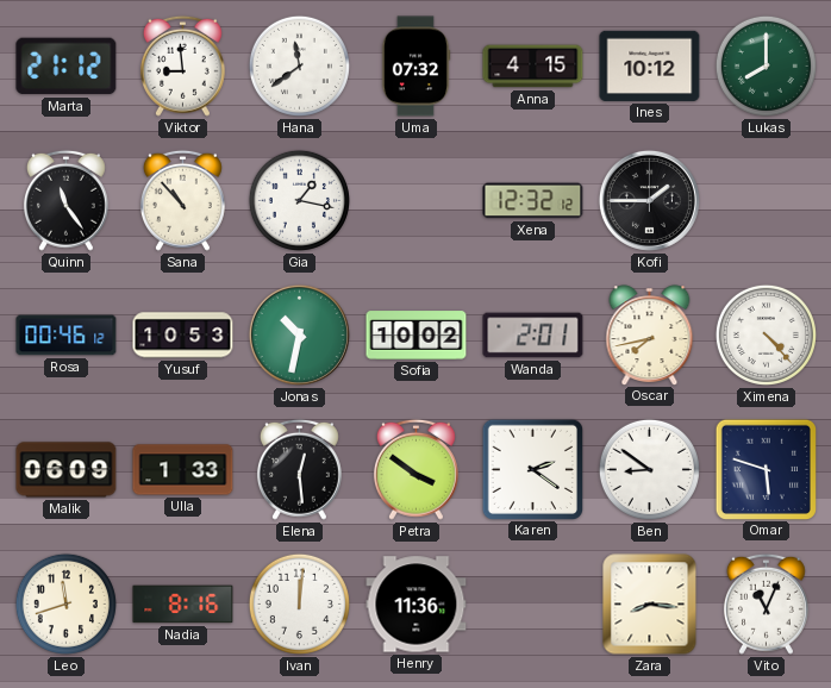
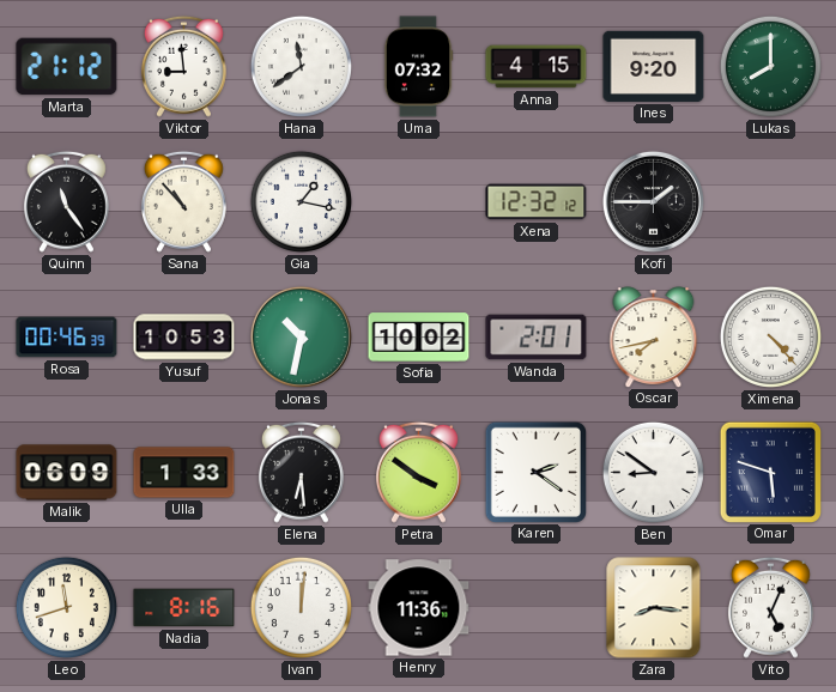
Ines: 10:12 -> 9:20 (654, 66)
Rosa: 00:46:12 -> 00:46:39 (67, 338)
Elena: 12:29 -> 6:29 (301, 472)
Vito: 11:04 -> 5:04 (770, 607)
